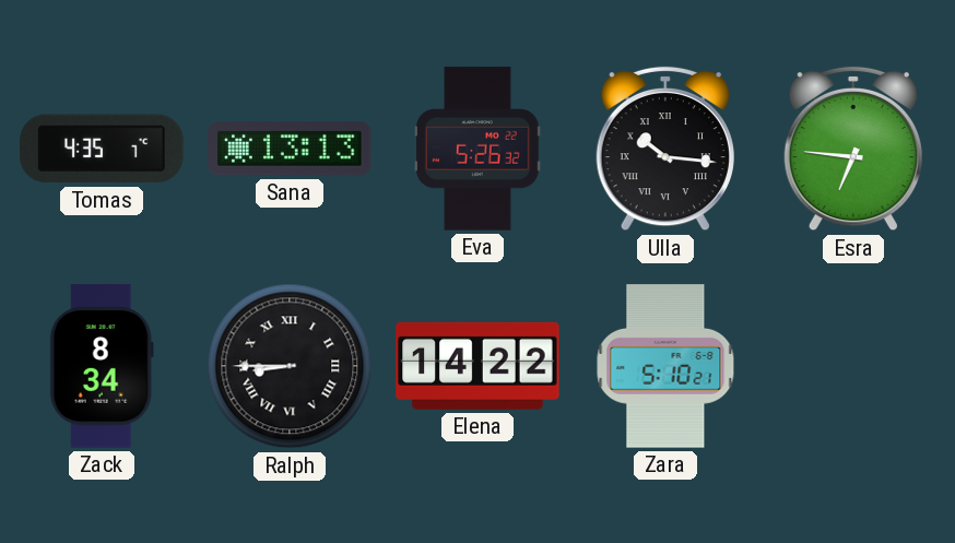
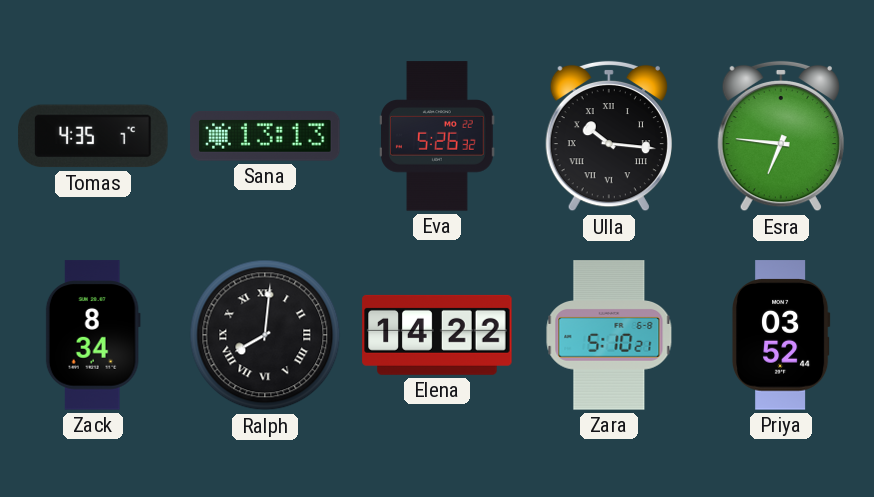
Ralph: 8:45 -> 8:01 (265, 335)
Priya: none -> 03:52 (781, 335)
